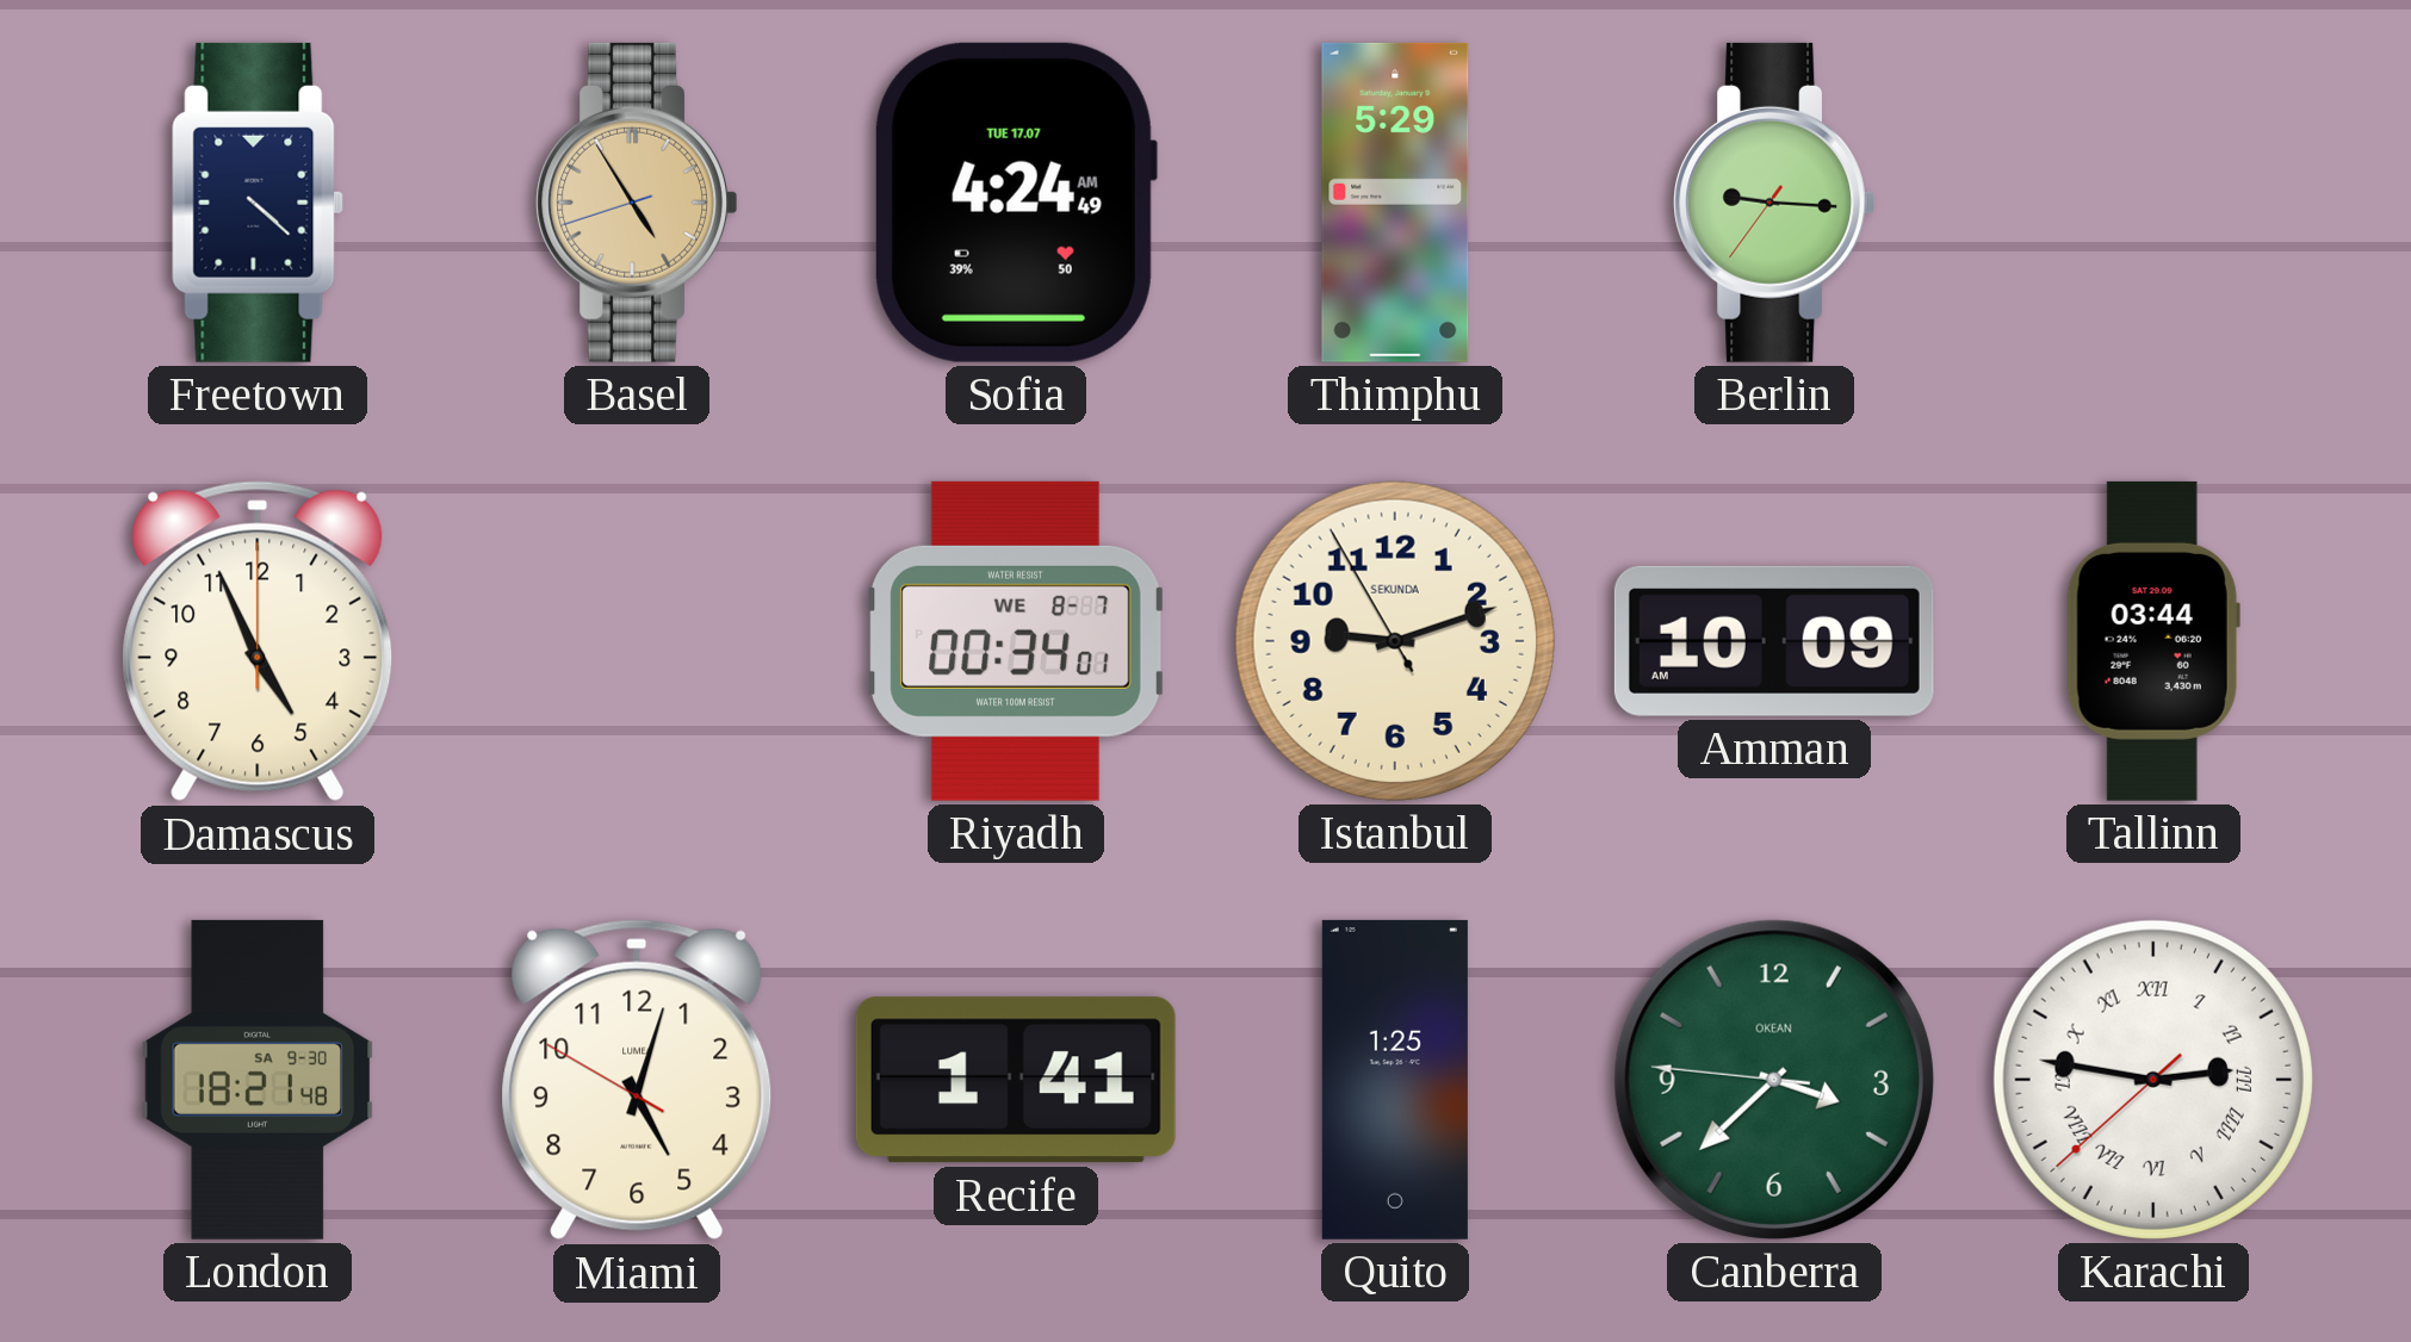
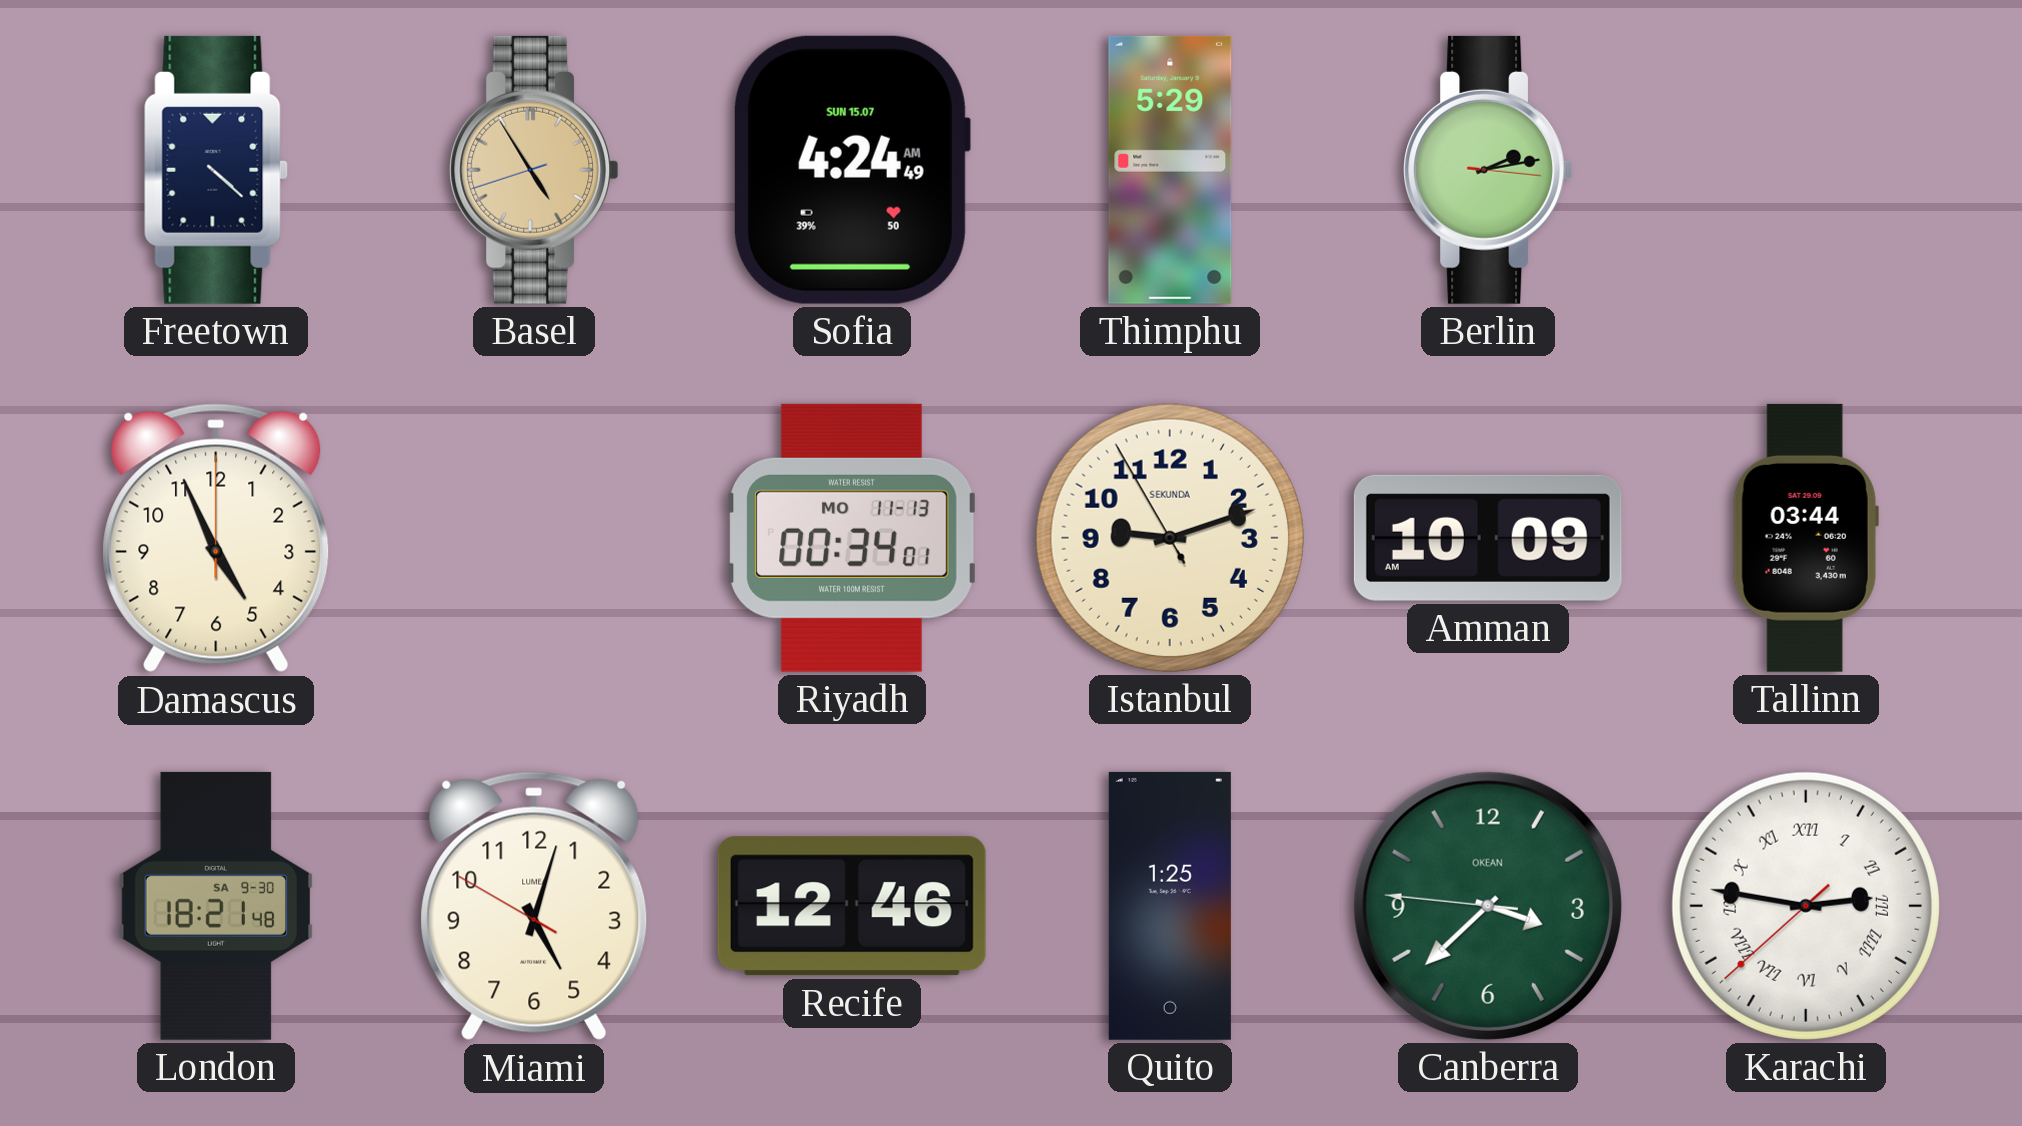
Sofia date: TUE 17.07 -> SUN 15.07 (851, 170)
Berlin: 9:15 -> 2:13 (1487, 170)
Riyadh date: WE 8-7 -> MO 11-13 (852, 538)
Recife: 1:41 -> 12:46 (852, 906)
